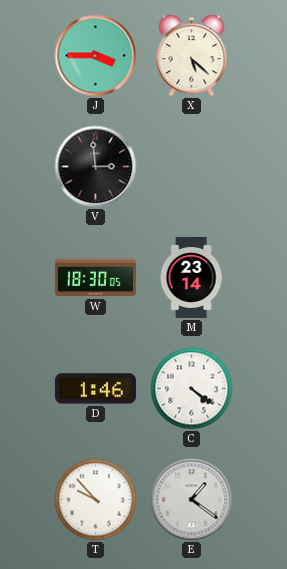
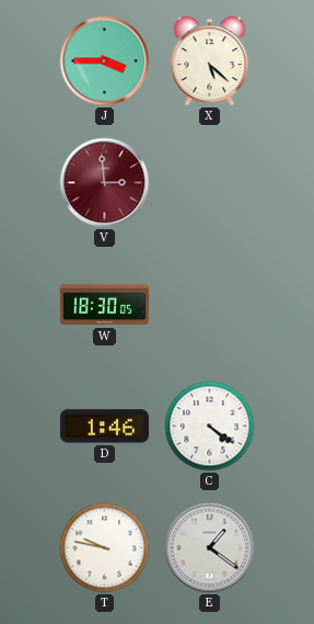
V dial: black -> burgundy (105, 183)
M: 23:14 -> none (191, 277)
T: 9:53 -> 9:47 (105, 548)
